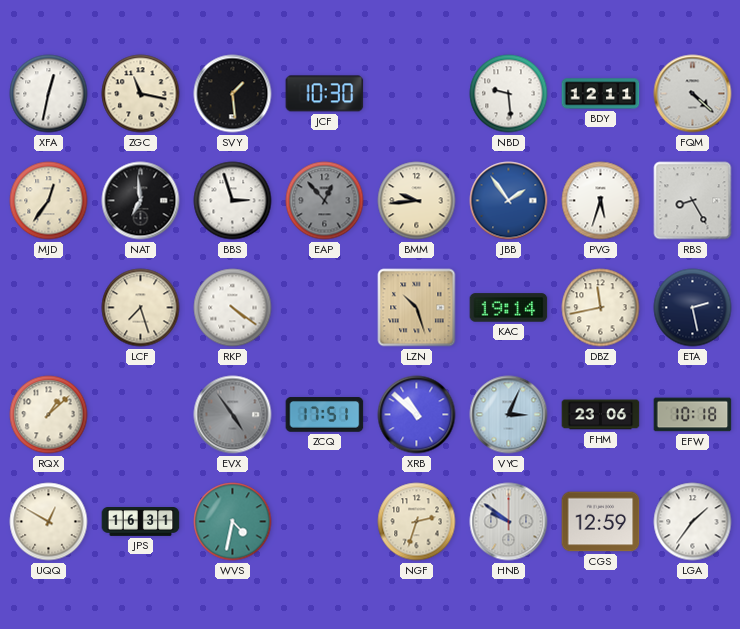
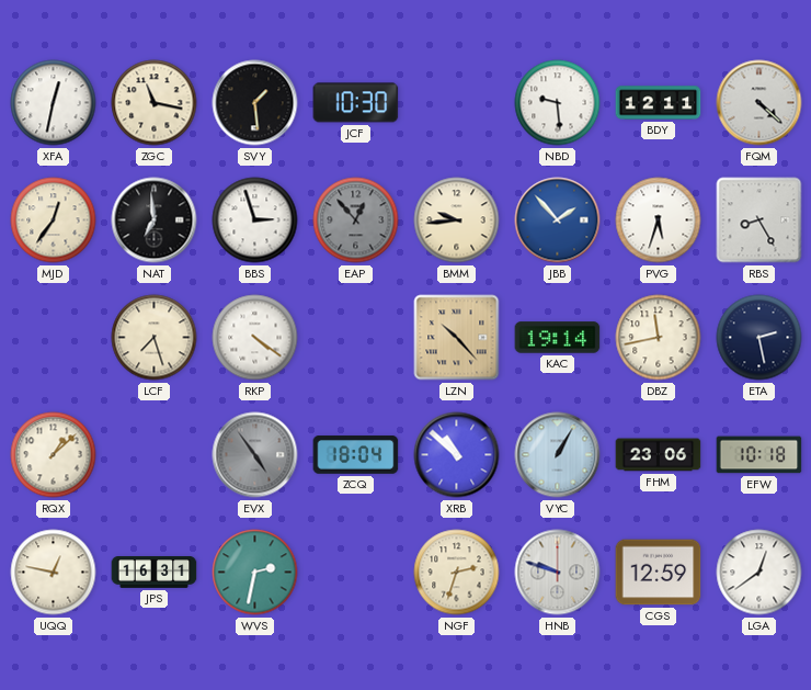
JBB: 1:54 -> 1:53 (558, 220)
LZN: 10:27 -> 10:23 (457, 338)
ZCQ: 17:51 -> 18:04 (356, 455)
VYC: 3:04 -> 1:05 (558, 455)
UQQ: 12:50 -> 12:47 (54, 573)
WVS: 4:32 -> 2:32 (255, 573)
HNB: 9:51 -> 9:48 (558, 573)
LGA: 1:36 -> 12:39 (759, 573)
